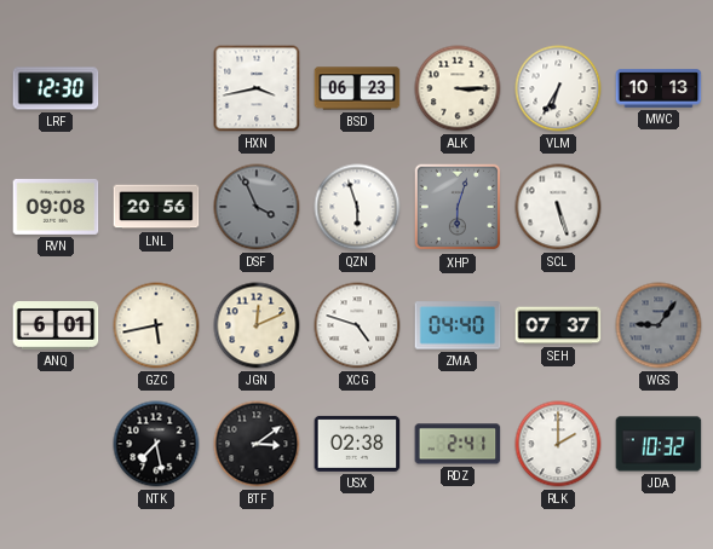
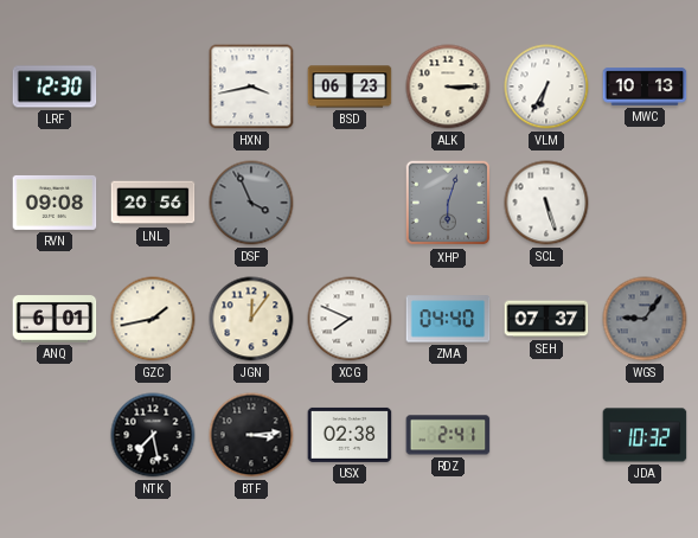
QZN: 5:57 -> none (357, 207)
GZC: 5:43 -> 1:43 (153, 319)
JGN: 12:11 -> 12:06 (251, 319)
XCG: 4:48 -> 7:49 (350, 319)
BTF: 3:09 -> 3:14 (251, 435)
RLK: 2:00 -> none (558, 444)
